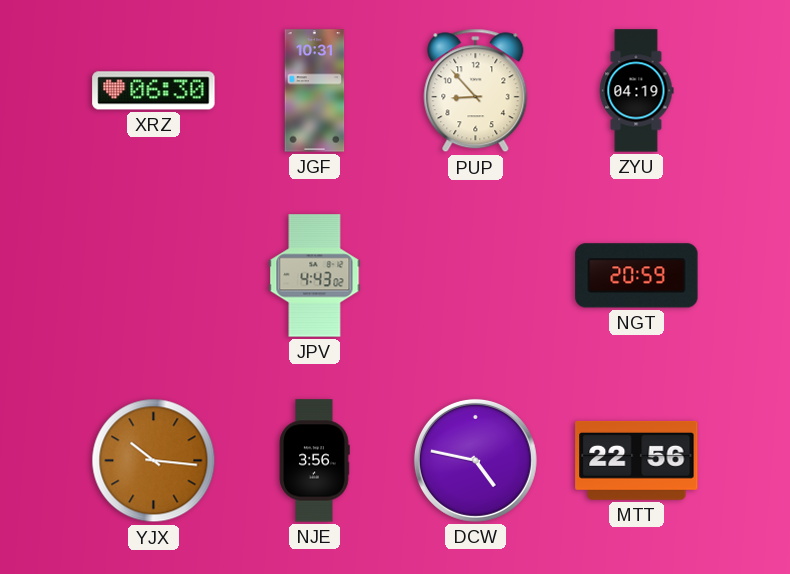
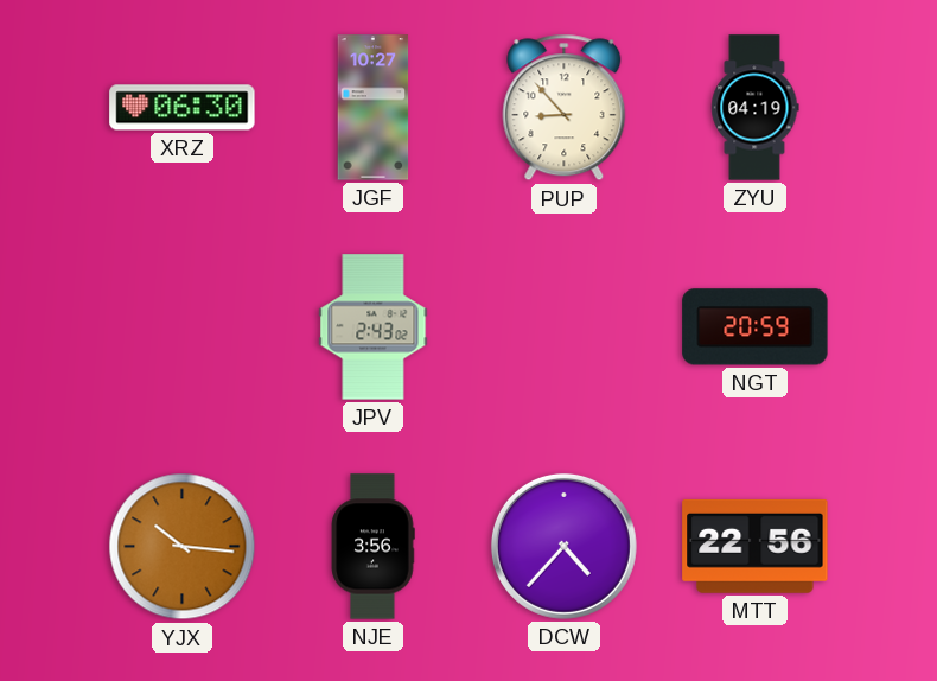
JGF: 10:31 -> 10:27 (374, 108)
JPV: 4:43 -> 2:43 (374, 327)
DCW: 4:47 -> 4:37 (563, 546)
